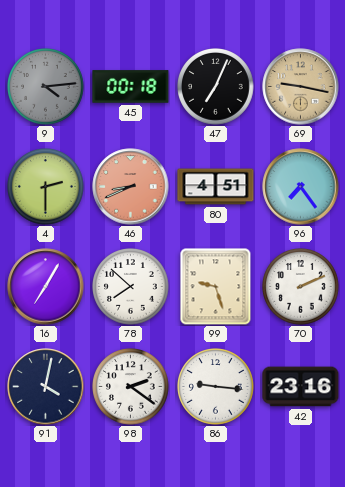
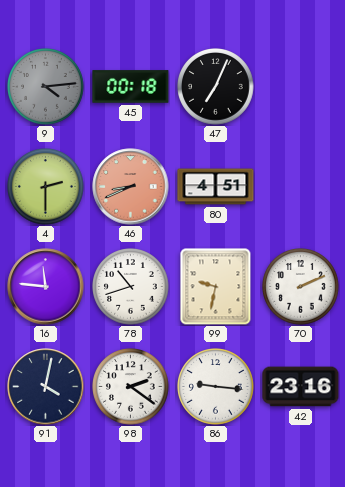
69: 9:17 -> none (301, 87)
96: 7:24 -> none (301, 187)
16: 7:05 -> 11:46 (46, 287)
78: 7:52 -> 10:42 (131, 287)
99: 9:27 -> 9:32 (216, 286)
